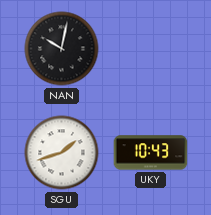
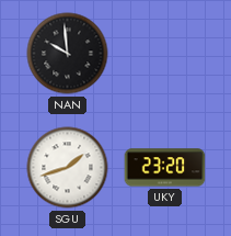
NAN: 10:02 -> 9:59 (68, 54)
UKY: 10:43 -> 23:20 (165, 168)
